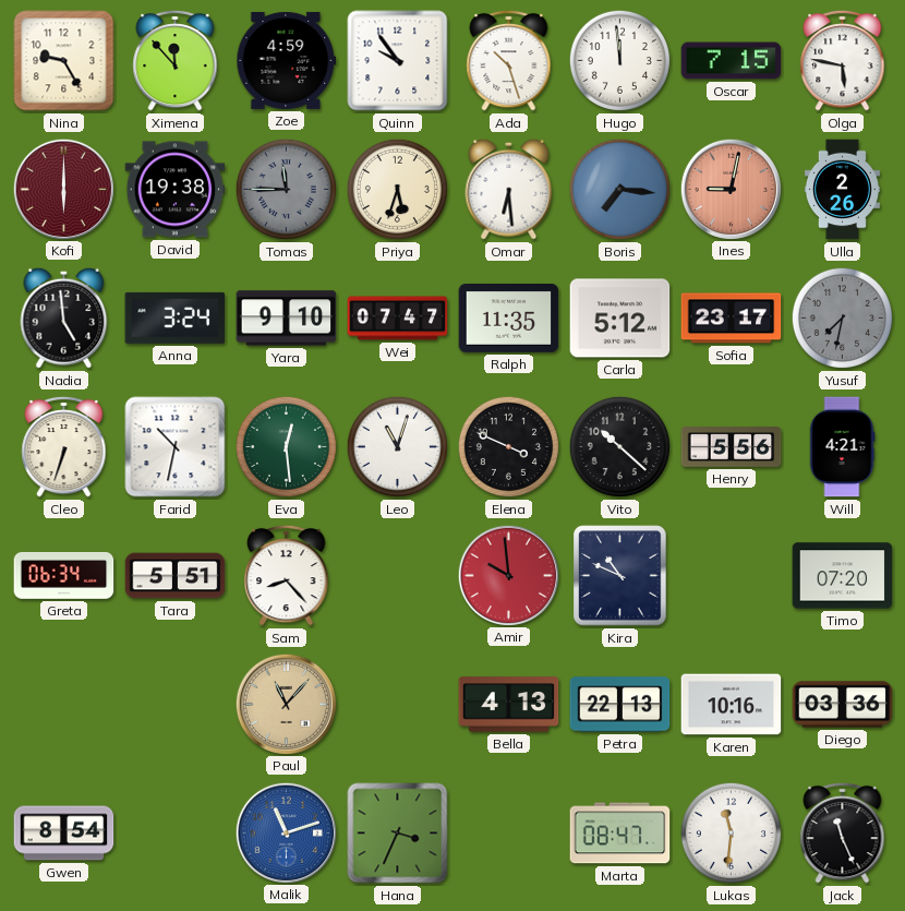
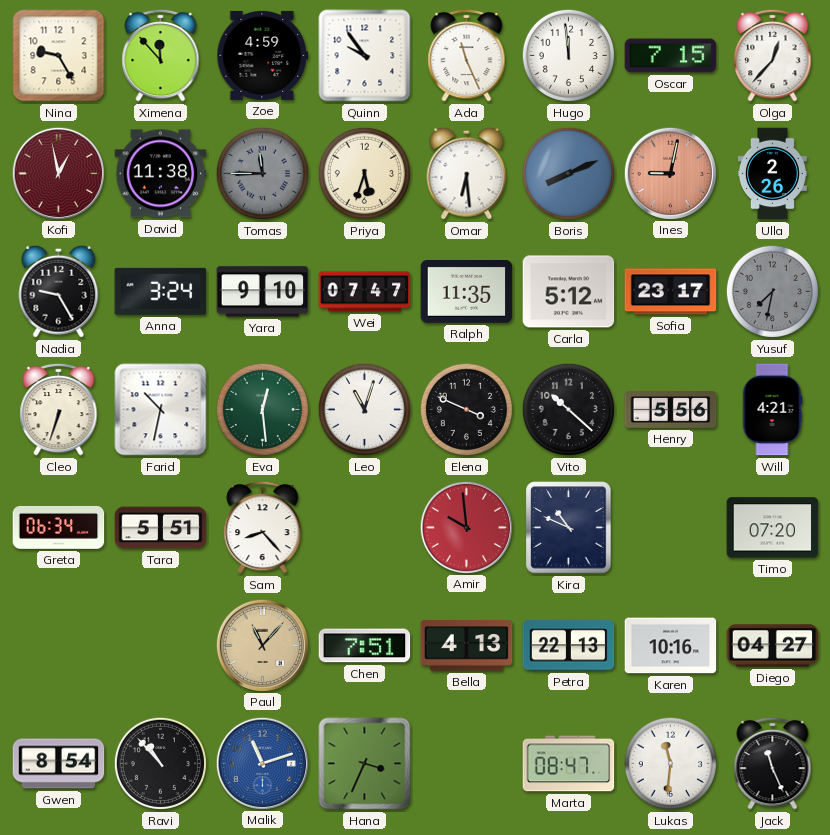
Ada: 10:27 -> 11:26 (467, 55)
Olga: 5:47 -> 12:37 (773, 55)
Kofi: 6:00 -> 12:58 (58, 173)
David: 19:38 -> 11:38 (161, 174)
Boris: 7:16 -> 8:11 (568, 173)
Nadia: 4:59 -> 9:25 (59, 291)
Chen: none -> 7:51 (365, 646)
Diego: 03:36 -> 04:27 (773, 646)
Ravi: none -> 10:53 (160, 763)
